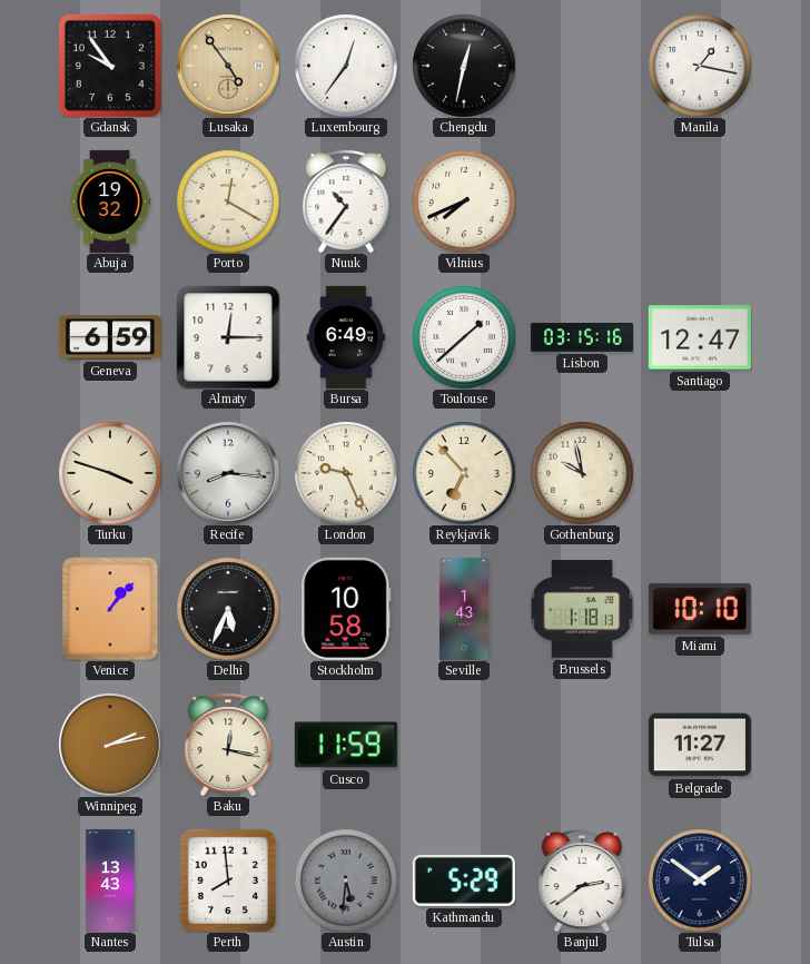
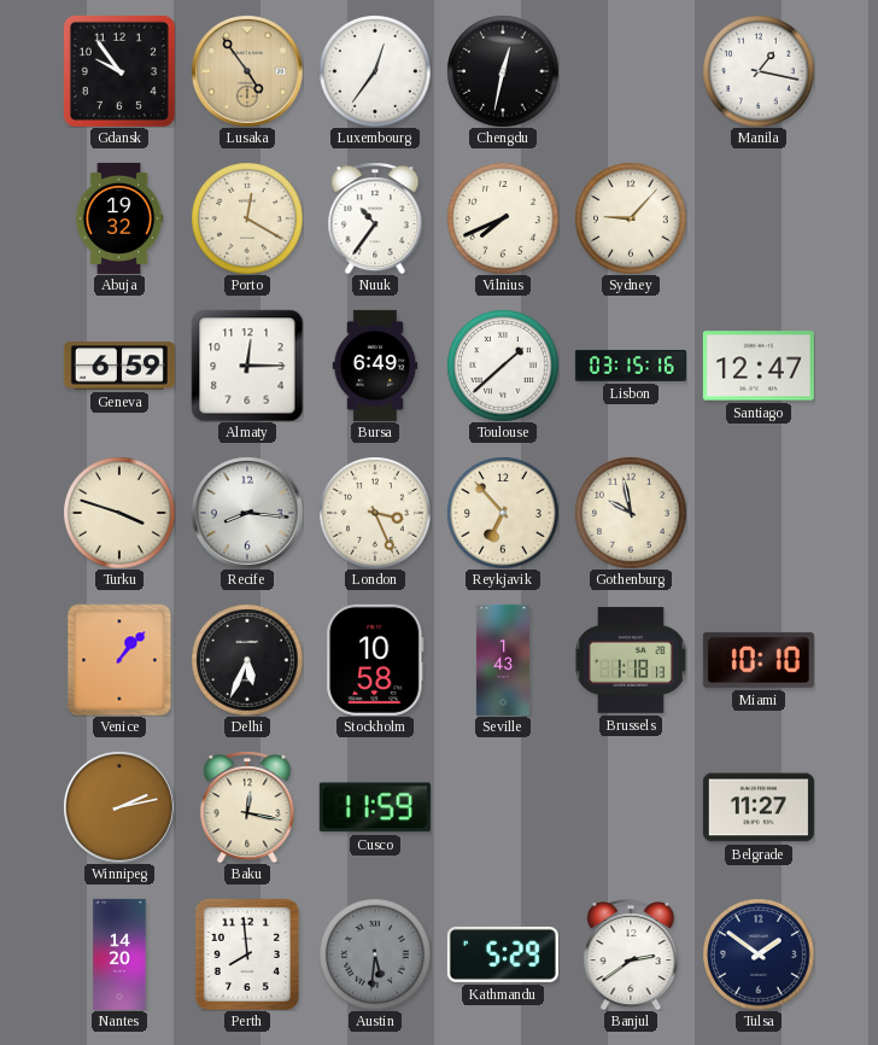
Sydney: none -> 9:07 (631, 218)
London: 9:26 -> 3:26 (375, 513)
Nantes: 13:43 -> 14:20 (119, 954)
